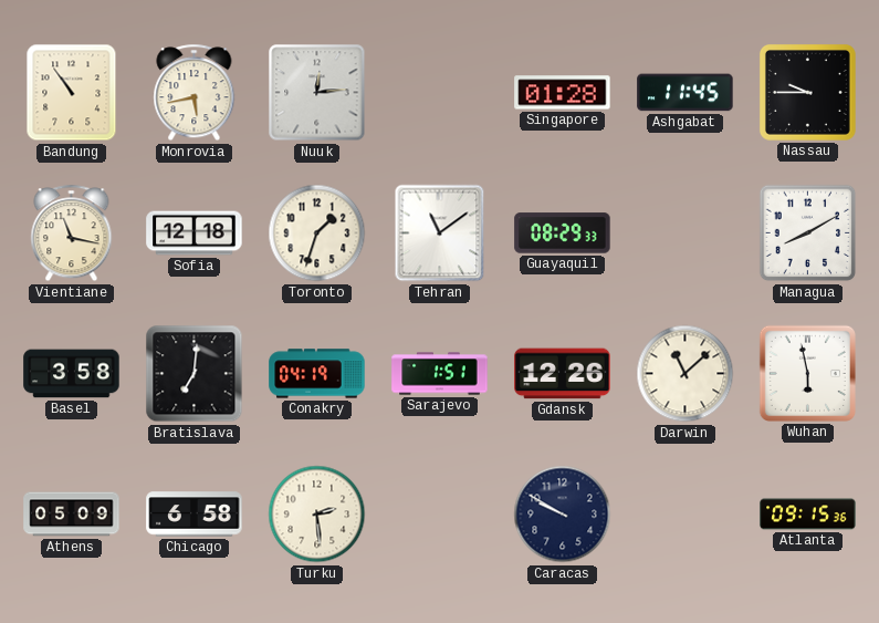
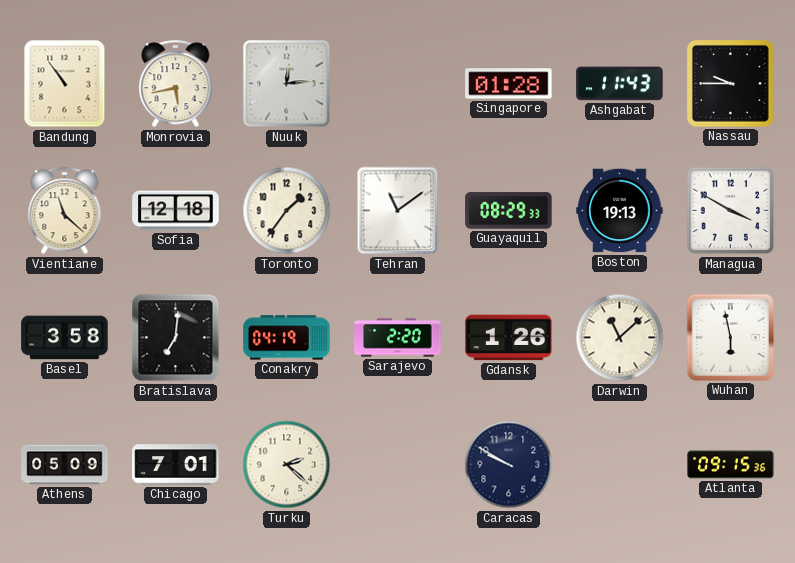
Ashgabat: 11:45 -> 11:43 (620, 84)
Vientiane: 11:17 -> 11:22 (65, 211)
Toronto: 1:33 -> 1:36 (287, 211)
Boston: none -> 19:13 (620, 211)
Managua: 8:10 -> 3:50 (731, 211)
Sarajevo: 1:51 -> 2:20 (398, 338)
Gdansk: 12:26 -> 1:26 (509, 338)
Chicago: 6:58 -> 7:01 (176, 465)
Turku: 2:29 -> 2:22 (287, 465)
